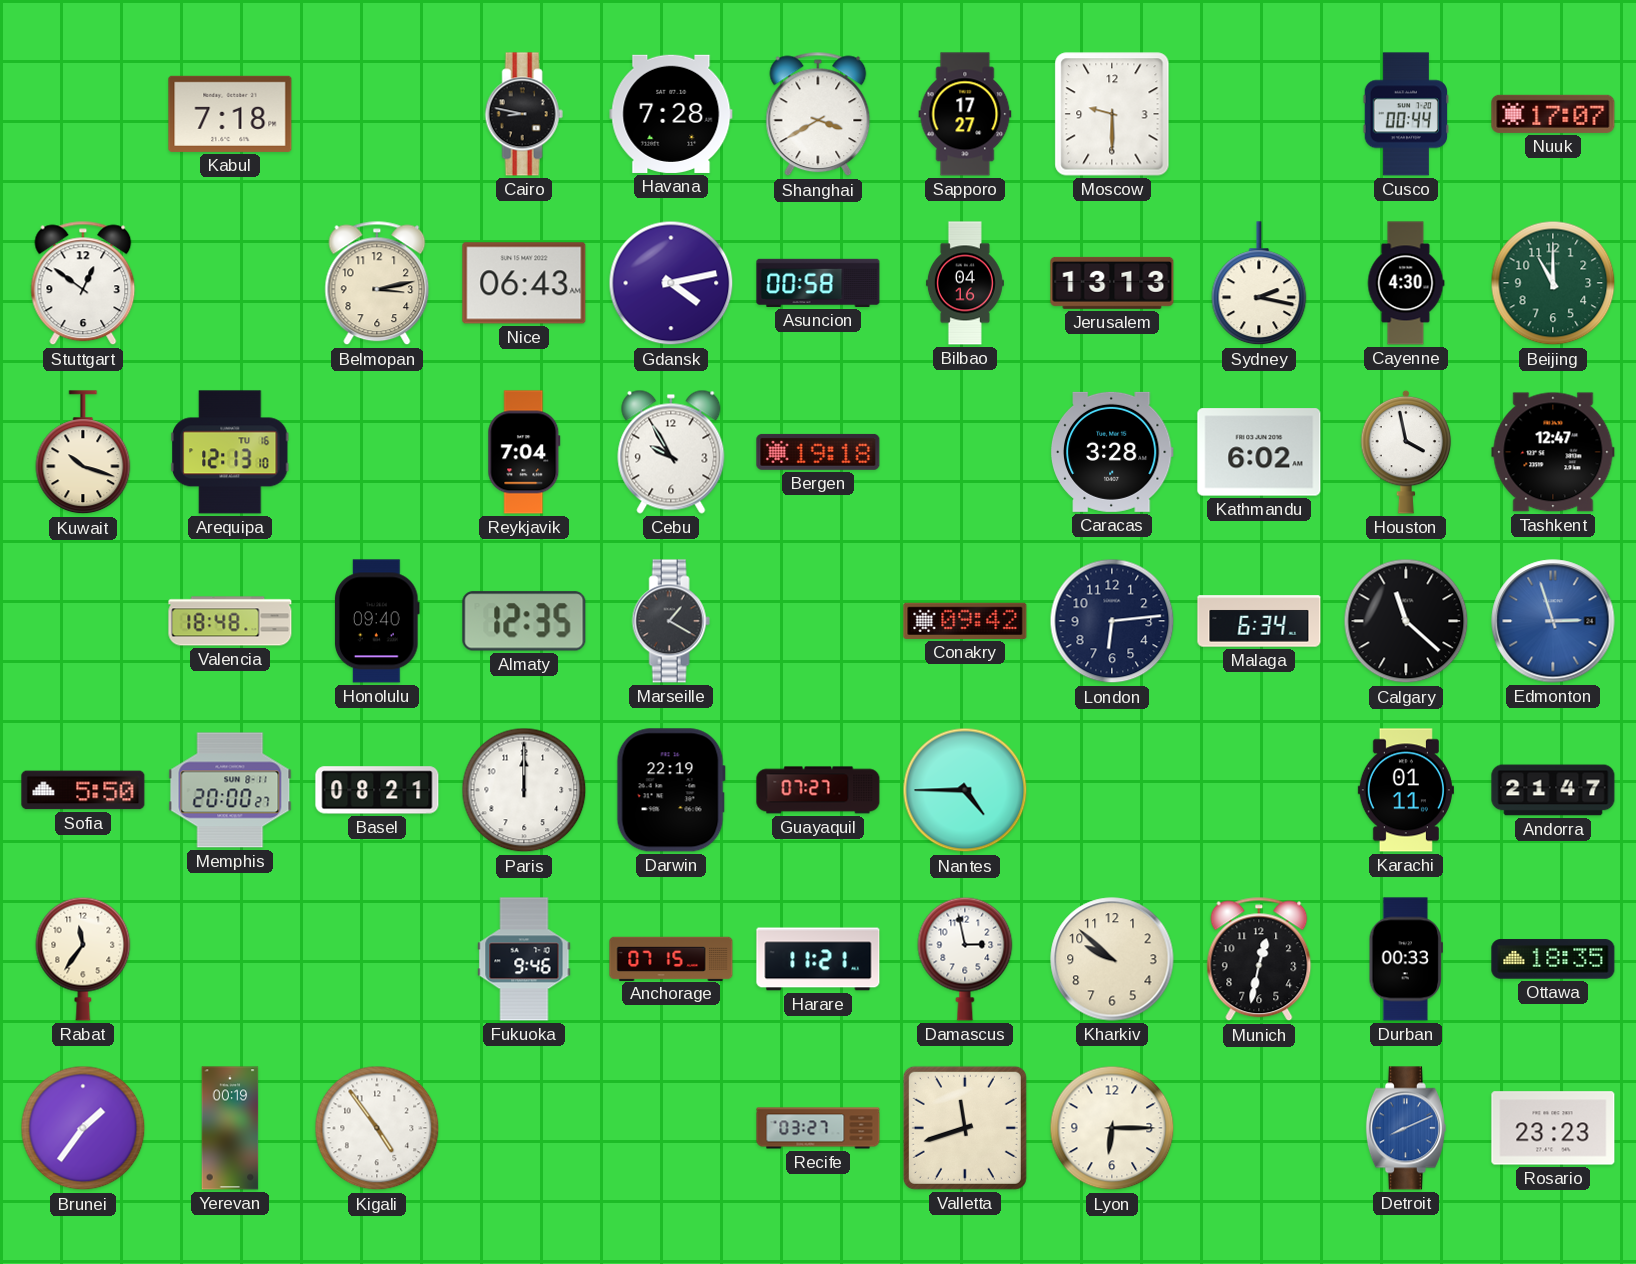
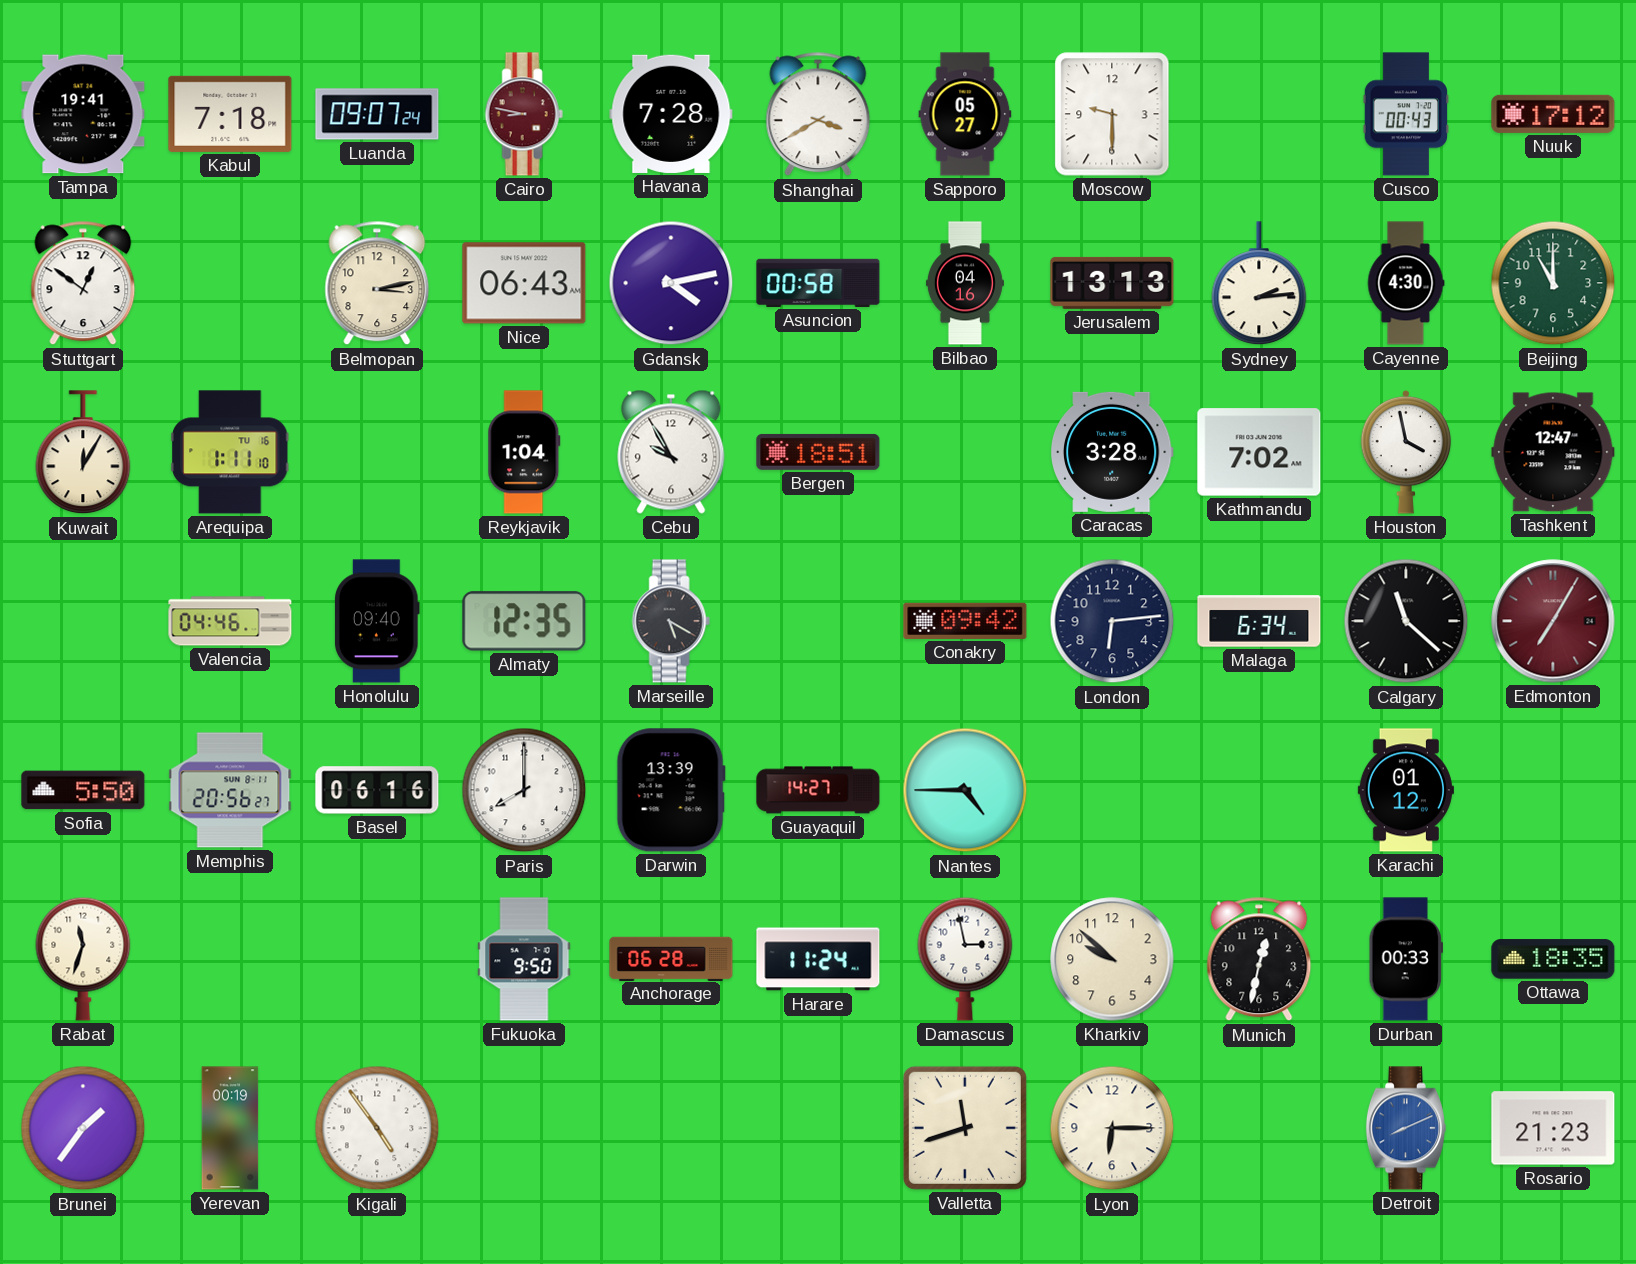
Tampa: none -> 19:41 (83, 114)
Luanda: none -> 09:07 (377, 114)
Cairo dial: black -> burgundy (524, 114)
Sapporo: 17:27 -> 05:27 (965, 114)
Cusco: 00:44 -> 00:43 (1405, 114)
Nuuk: 17:07 -> 17:12 (1553, 114)
Sydney: 2:17 -> 2:14 (1259, 284)
Kuwait: 10:18 -> 12:05 (83, 453)
Arequipa: 12:13 -> 1:11 (230, 452)
Reykjavik: 7:04 -> 1:04 (524, 452)
Bergen: 19:18 -> 18:51 (818, 452)
Kathmandu: 6:02 -> 7:02 (1259, 452)
Valencia: 18:48 -> 04:46 (230, 621)
Marseille: 1:20 -> 5:20 (671, 621)
Edmonton: 2:57 -> 7:05 (1553, 621)
Edmonton dial: blue -> burgundy (1553, 621)
Memphis: 20:00 -> 20:56 (230, 790)
Basel: 08:21 -> 06:16 (377, 790)
Paris: 12:00 -> 8:00 (524, 790)
Darwin: 22:19 -> 13:39 (671, 790)
Guayaquil: 07:27 -> 14:27 (818, 790)
Karachi: 01:11 -> 01:12 (1406, 790)
Andorra: 21:47 -> none (1553, 790)
Rabat: 11:36 -> 11:33 (83, 959)
Fukuoka: 9:46 -> 9:50 (524, 959)
Anchorage: 07:15 -> 06:28 (671, 958)
Harare: 11:21 -> 11:24 (818, 959)
Recife: 03:27 -> none (818, 1128)
Rosario: 23:23 -> 21:23 (1553, 1128)
